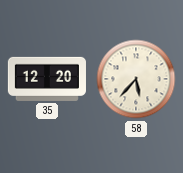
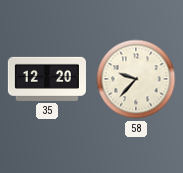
58: 5:37 -> 9:37 (136, 79)
